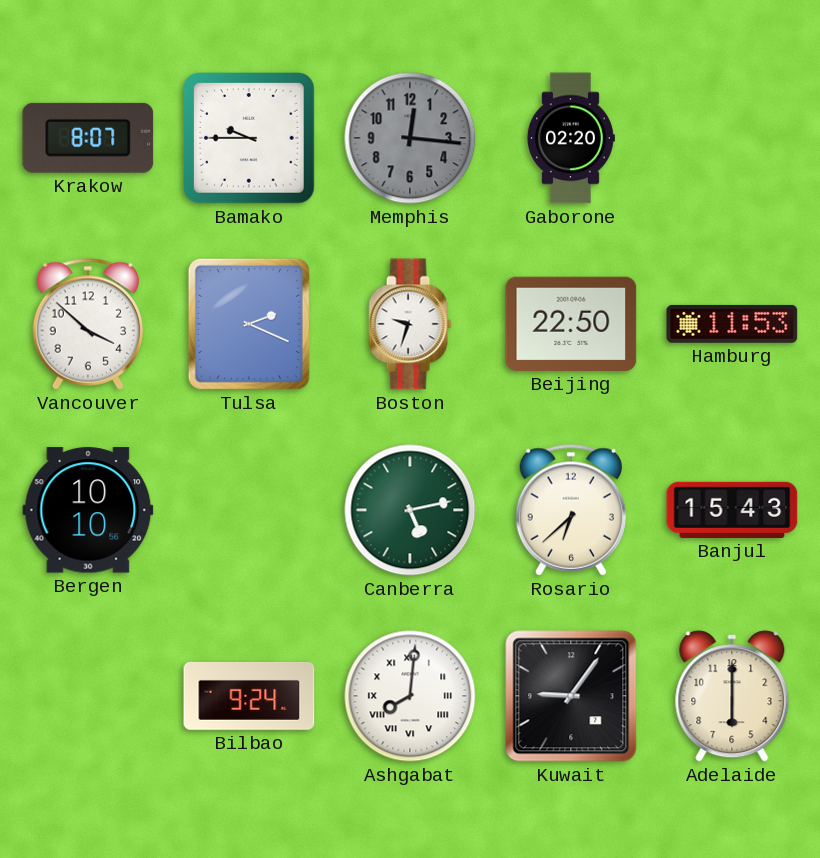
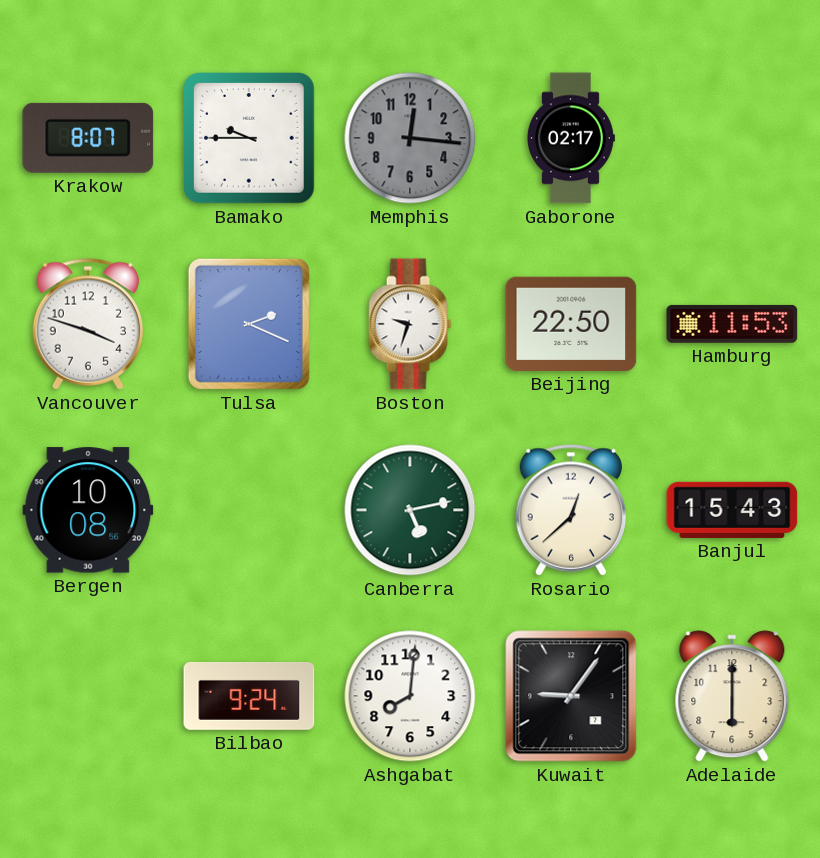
Gaborone: 02:20 -> 02:17 (570, 138)
Vancouver: 3:52 -> 3:48 (88, 324)
Bergen: 10:10 -> 10:08 (88, 510)
Rosario: 6:38 -> 12:38 (571, 510)
Ashgabat numerals: Roman -> Arabic (410, 696)
